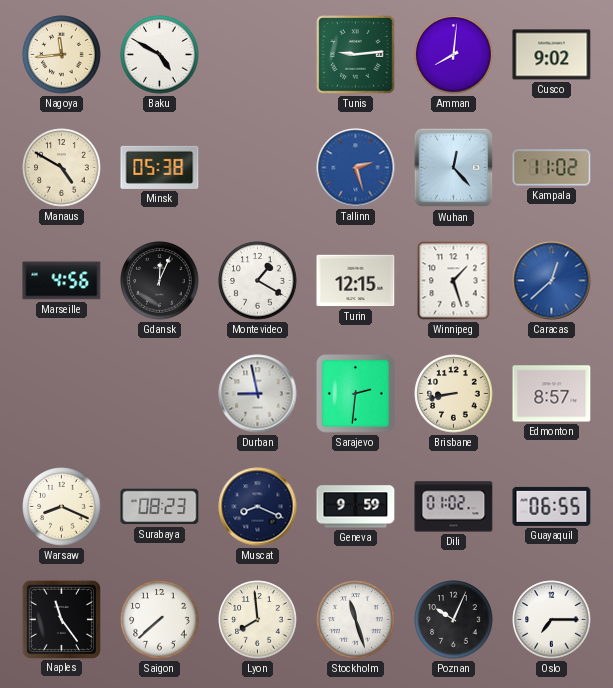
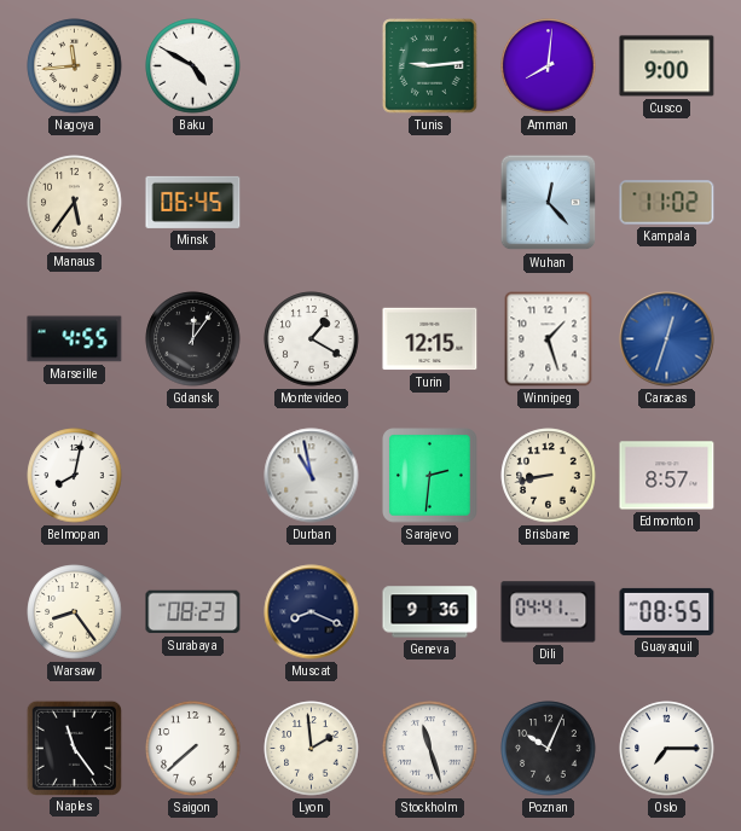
Cusco: 9:02 -> 9:00 (667, 66)
Manaus: 4:50 -> 5:36 (75, 203)
Minsk: 05:38 -> 06:45 (193, 202)
Tallinn: 2:27 -> none (356, 168)
Marseille: 4:56 -> 4:55 (75, 339)
Gdansk: 12:04 -> 12:06 (193, 339)
Caracas: 12:38 -> 12:33 (667, 339)
Belmopan: none -> 8:02 (75, 476)
Durban: 8:58 -> 10:58 (312, 476)
Warsaw: 8:19 -> 8:24 (75, 612)
Geneva: 9:59 -> 9:36 (430, 612)
Dili: 01:02 -> 04:41 (549, 612)
Guayaquil: 06:55 -> 08:55 (667, 611)
Lyon: 7:59 -> 1:59 (312, 749)
